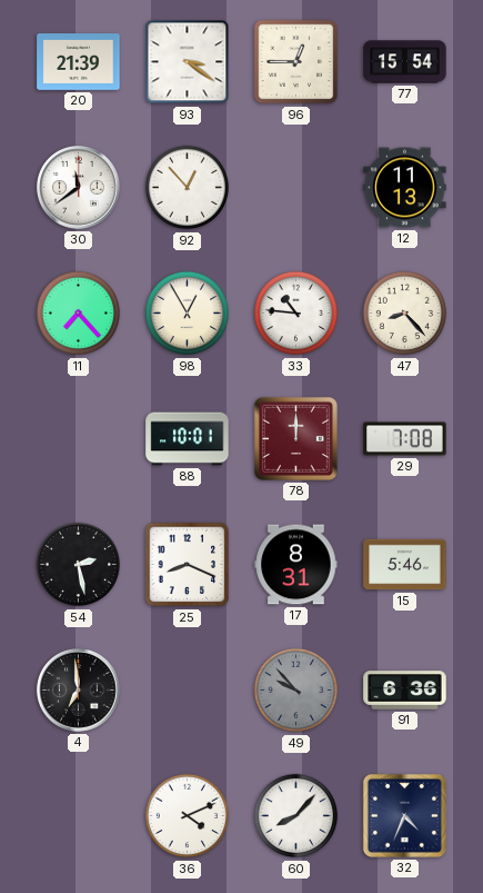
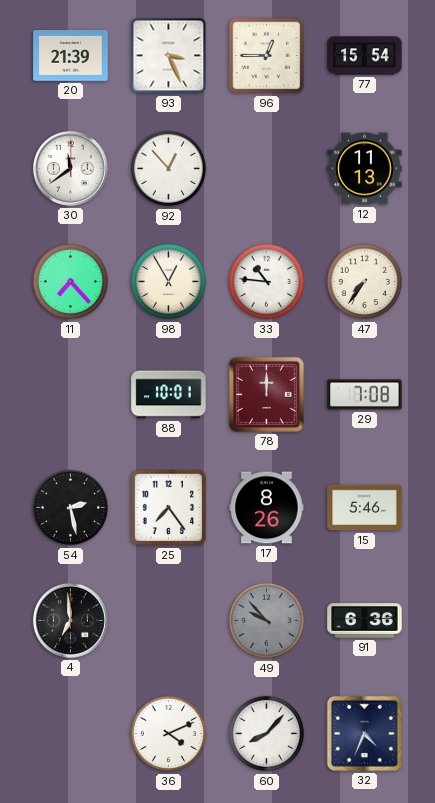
93: 3:21 -> 3:26 (169, 56)
47: 8:23 -> 7:36 (365, 282)
25: 8:19 -> 7:24 (169, 508)
17: 8:31 -> 8:26 (267, 508)
